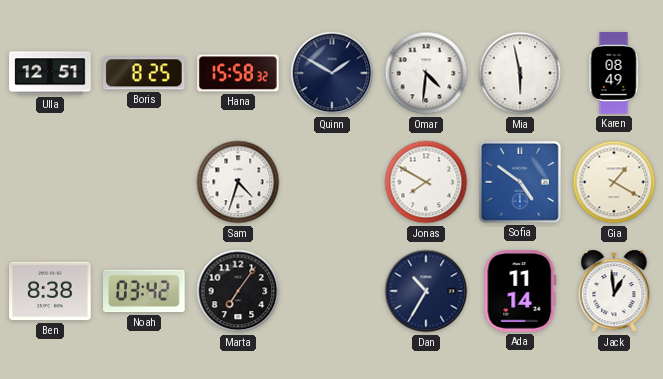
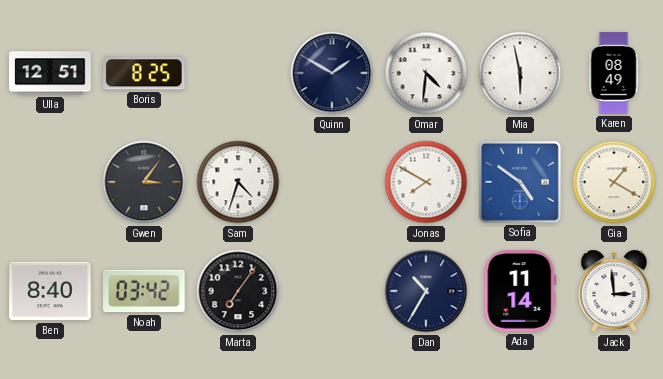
Hana: 15:58 -> none (238, 73)
Gwen: none -> 3:06 (144, 182)
Ben: 8:38 -> 8:40 (50, 291)
Jack: 12:59 -> 2:59 (614, 291)
